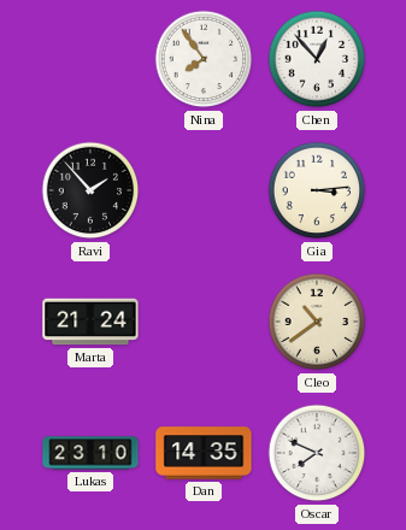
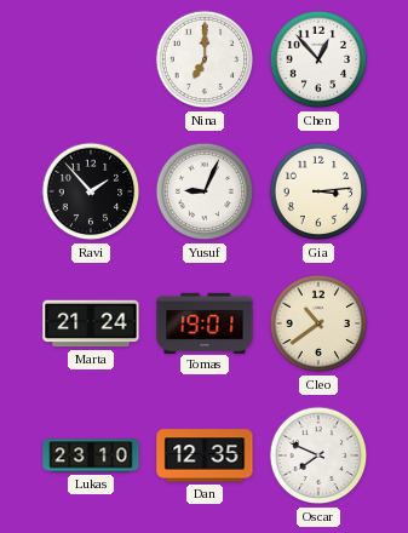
Nina: 7:54 -> 7:00 (205, 59)
Yusuf: none -> 9:04 (205, 191)
Tomas: none -> 19:01 (205, 322)
Dan: 14:35 -> 12:35 (205, 455)
